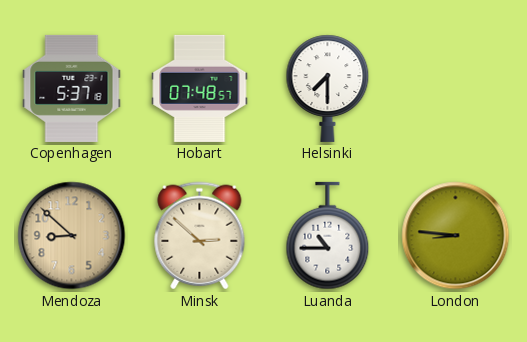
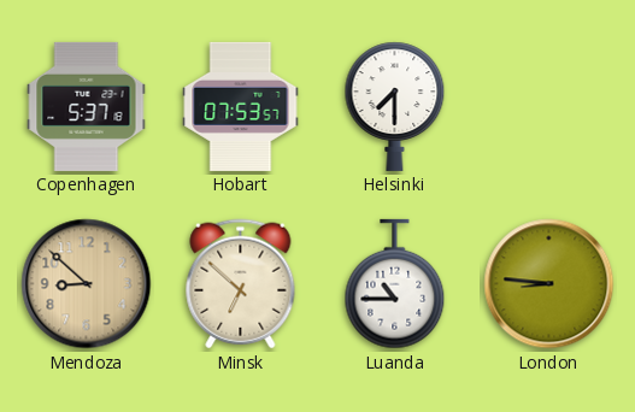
Hobart: 07:48 -> 07:53 (241, 106)
Minsk: 2:52 -> 6:52 (241, 284)
